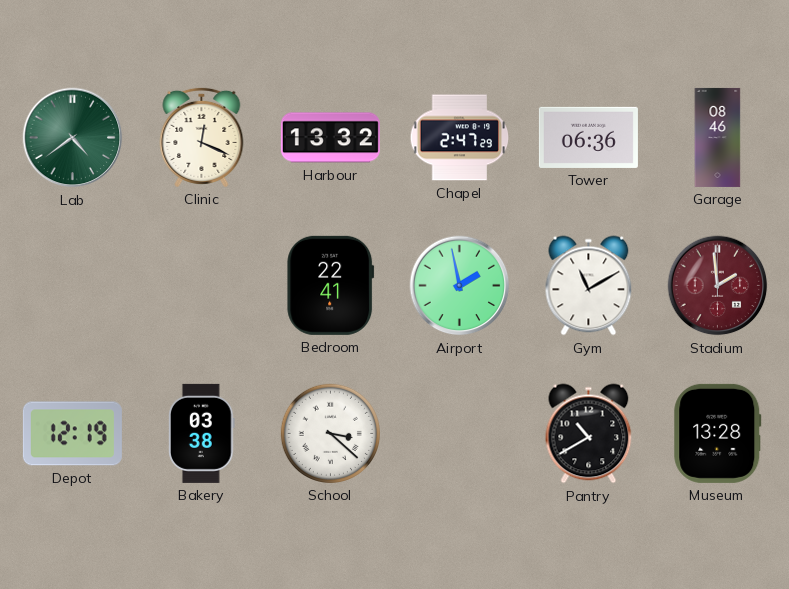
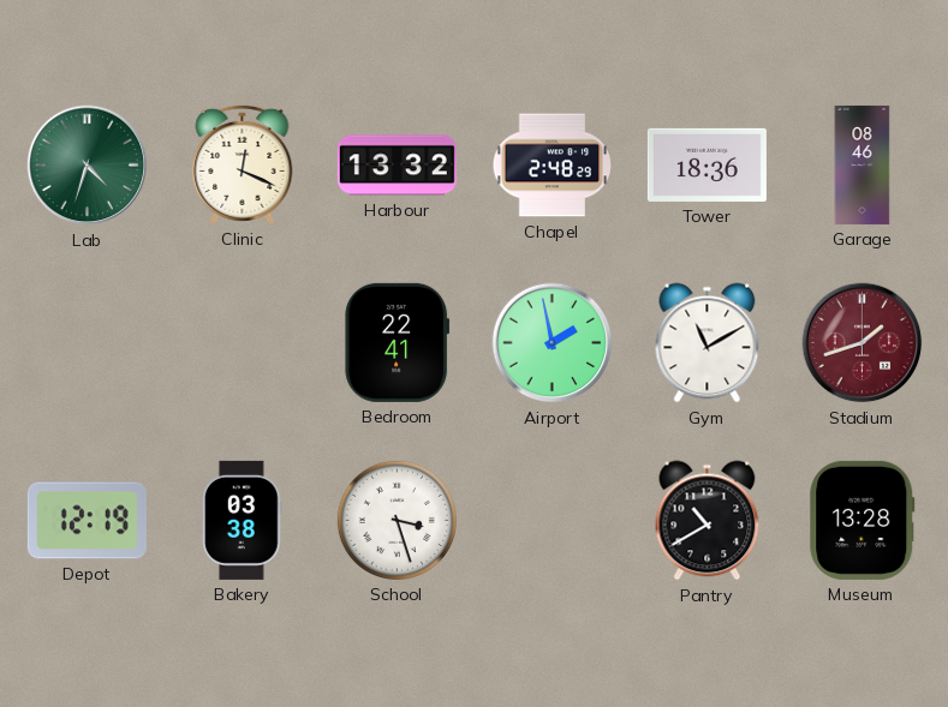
Lab: 4:39 -> 4:33 (88, 166)
Chapel: 2:47 -> 2:48 (553, 166)
Tower: 06:36 -> 18:36 (706, 164)
Stadium: 1:59 -> 1:42 (863, 343)
School: 3:22 -> 3:27 (397, 520)
